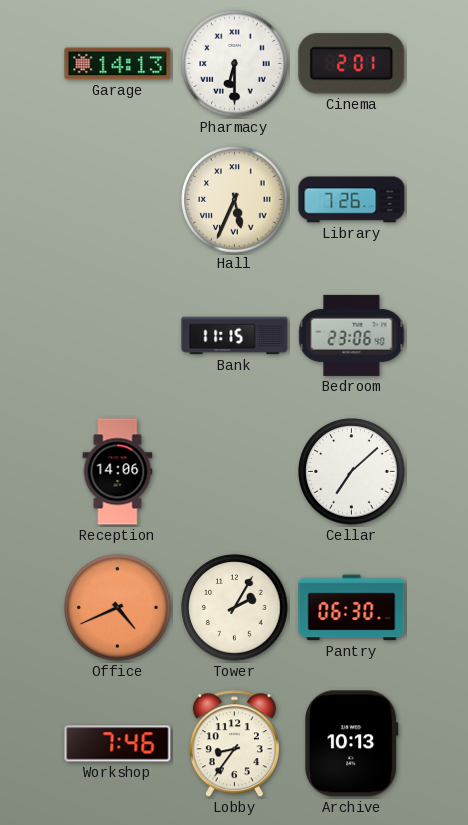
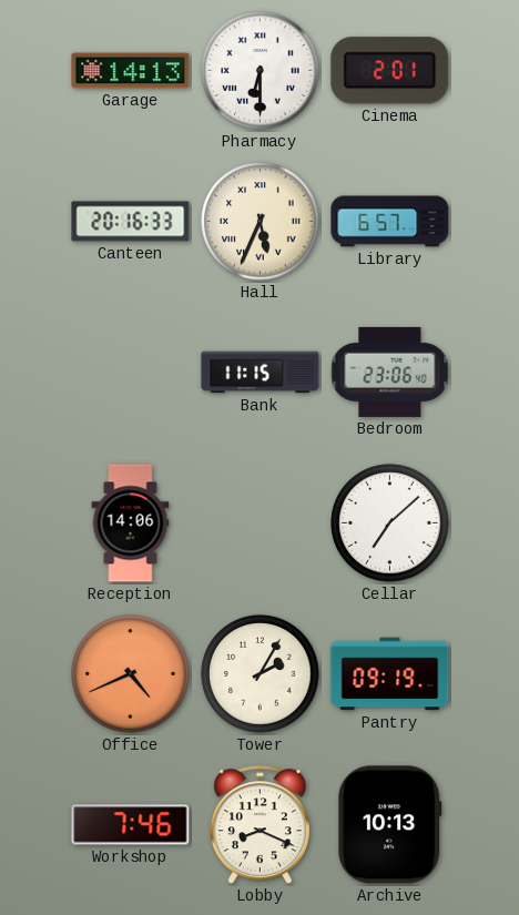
Canteen: none -> 20:16 (131, 222)
Library: 7:26 -> 6:57 (390, 222)
Pantry: 06:30 -> 09:19 (390, 674)
Lobby: 8:36 -> 8:19 (259, 825)
